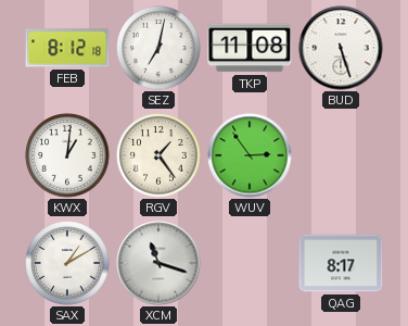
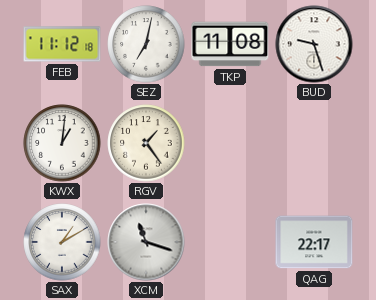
FEB: 8:12 -> 11:12 (62, 44)
BUD: 5:27 -> 9:27 (314, 44)
WUV: 2:54 -> none (250, 155)
QAG: 8:17 -> 22:17 (314, 242)
